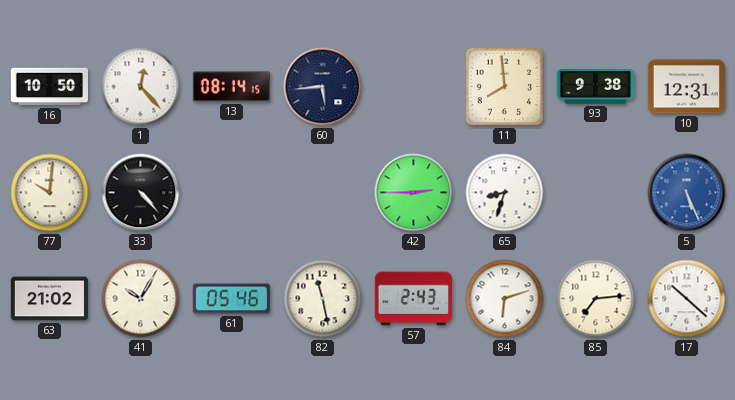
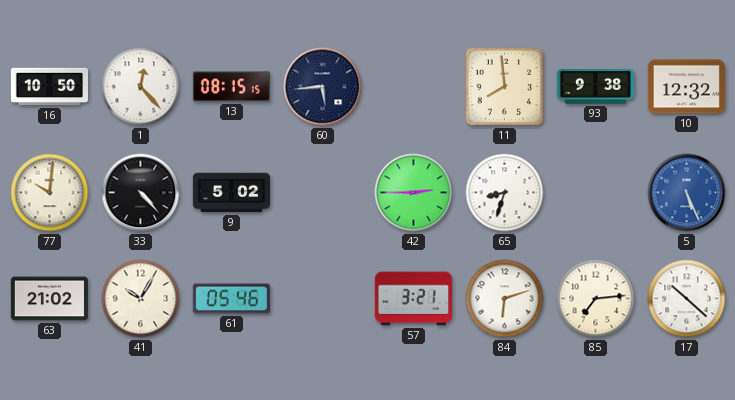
13: 08:14 -> 08:15 (231, 87)
10: 12:31 -> 12:32 (686, 87)
9: none -> 5:02 (231, 193)
82: 11:28 -> none (323, 299)
57: 2:43 -> 3:21 (413, 299)
